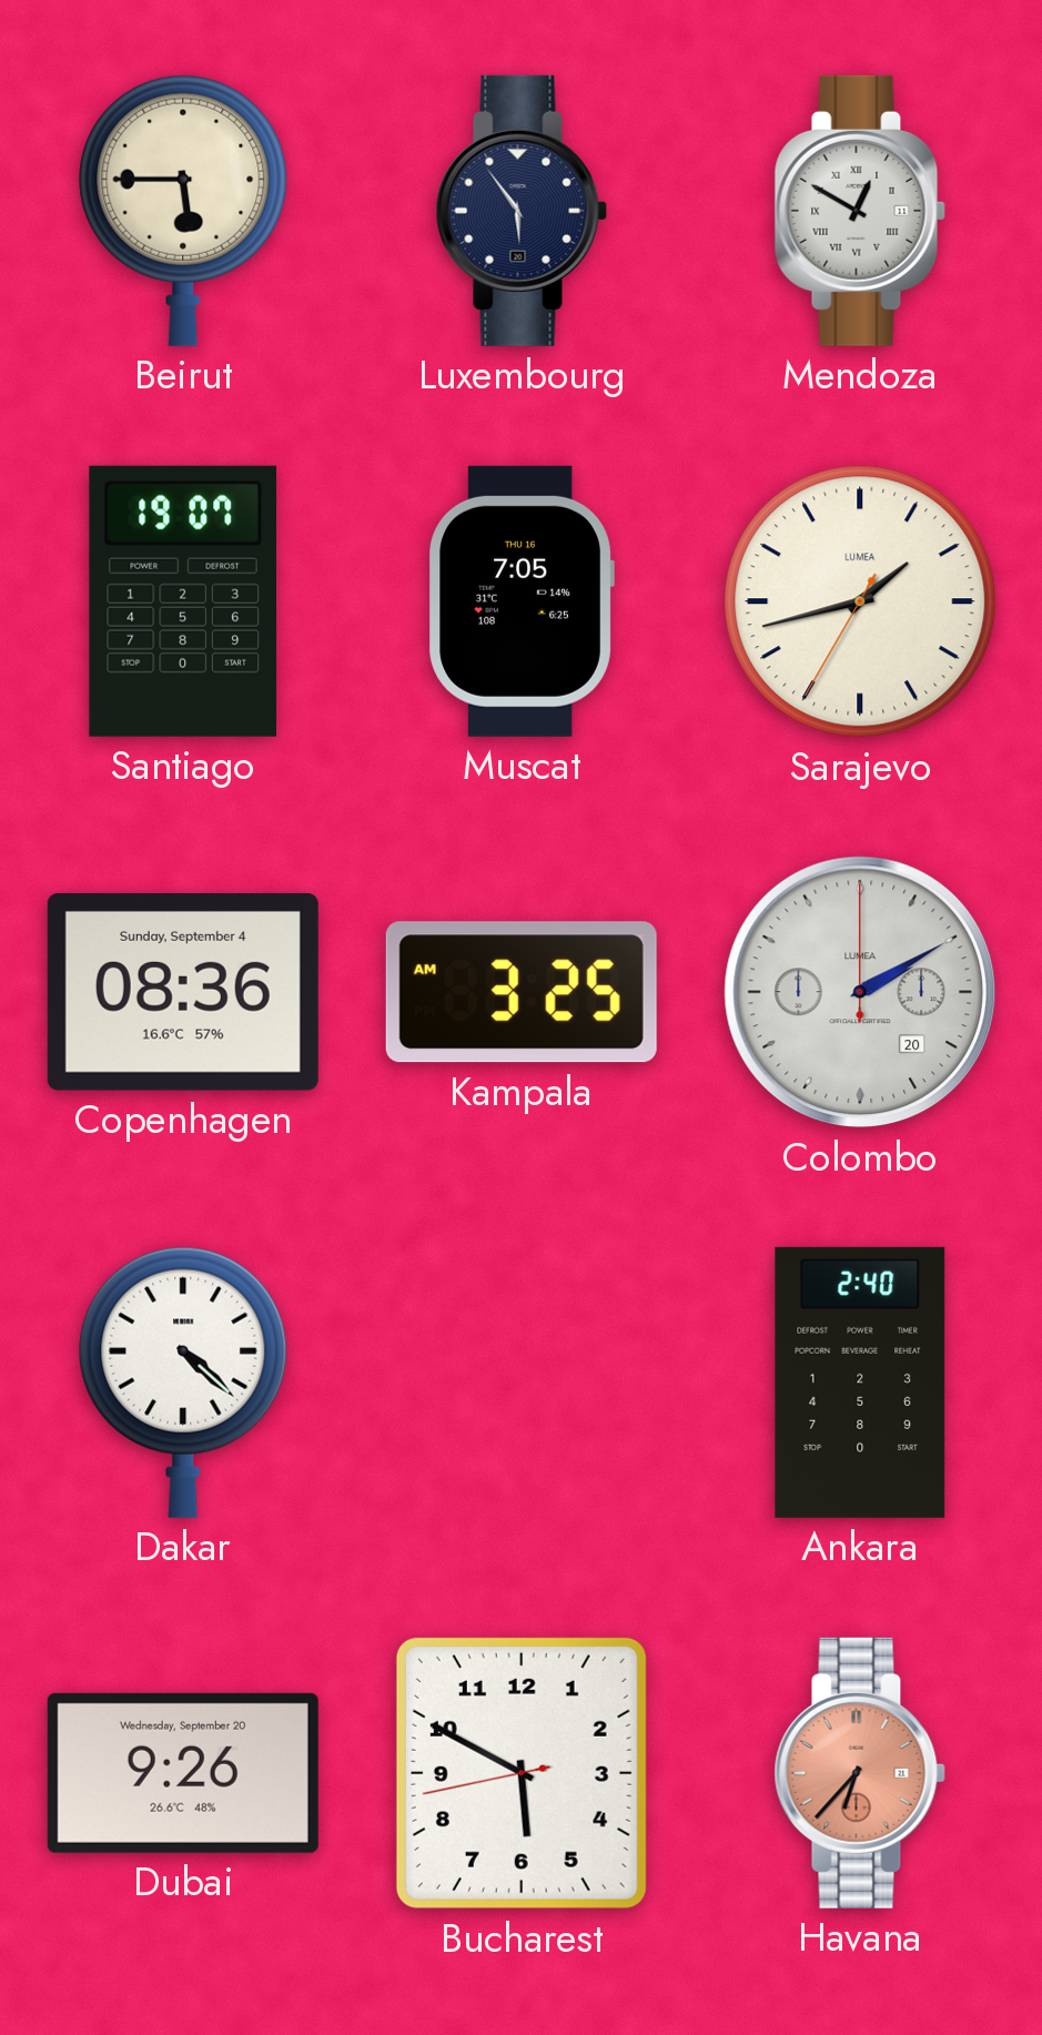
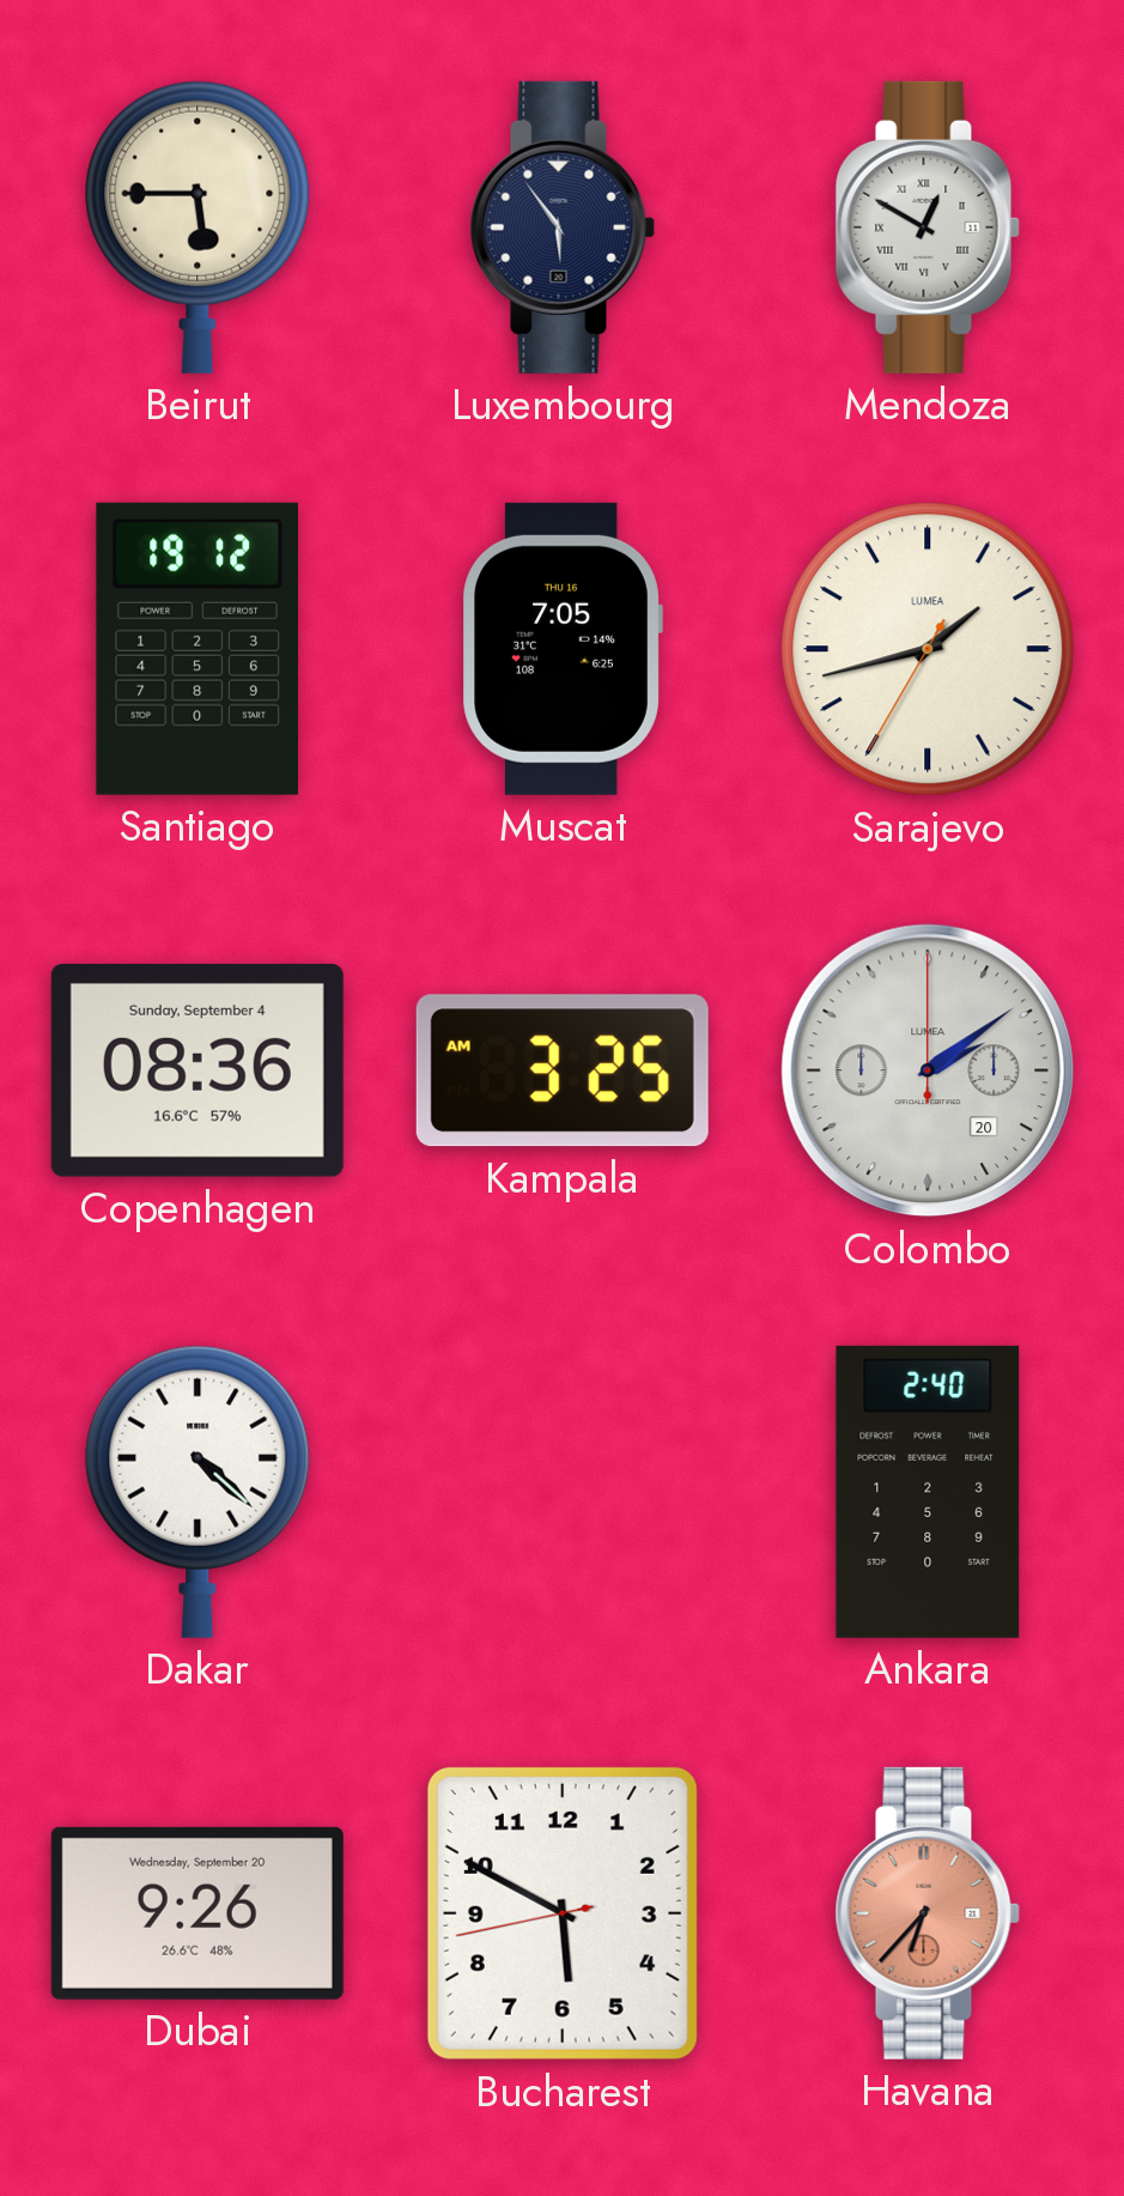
Santiago: 19:07 -> 19:12 (198, 649)
Colombo: 2:10 -> 2:09 (928, 1070)
